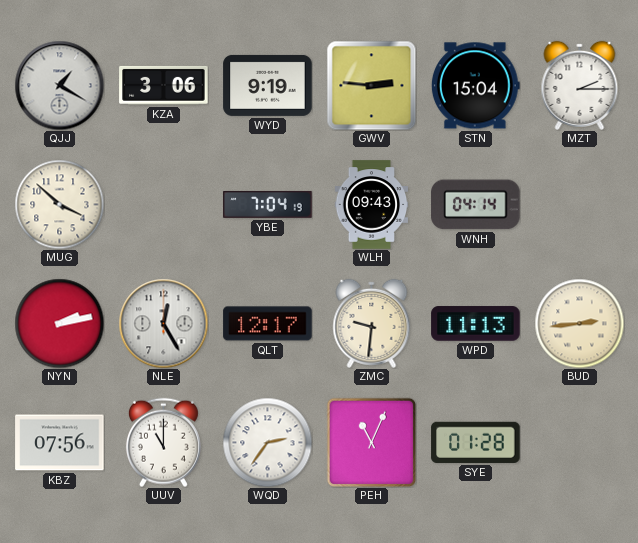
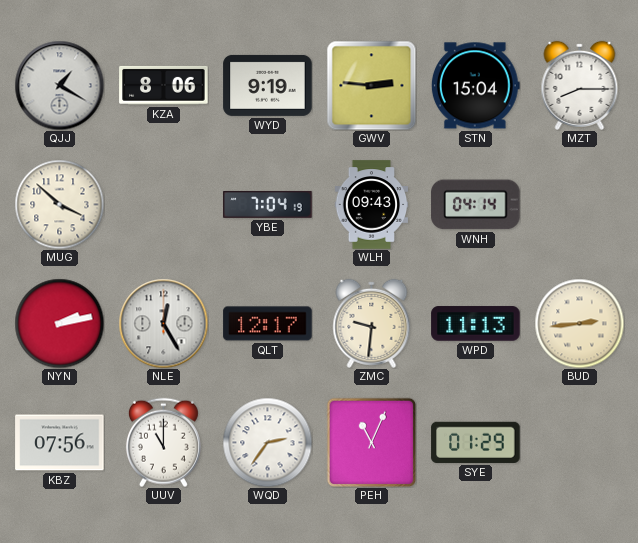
KZA: 3:06 -> 8:06 (164, 85)
MZT: 2:15 -> 8:15 (580, 85)
SYE: 01:28 -> 01:29 (476, 442)
